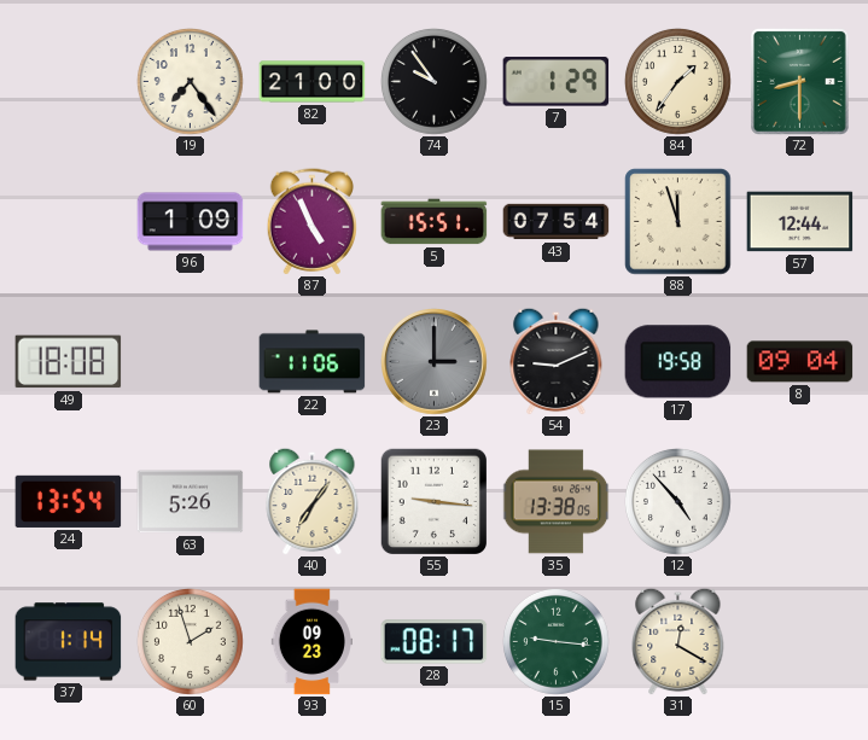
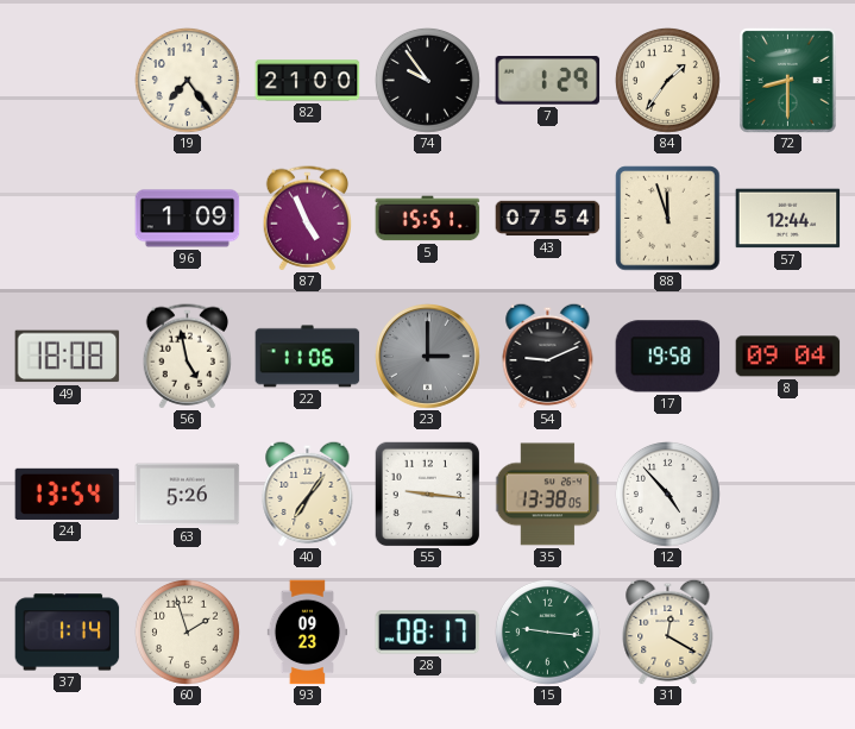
56: none -> 4:58 (187, 357)
